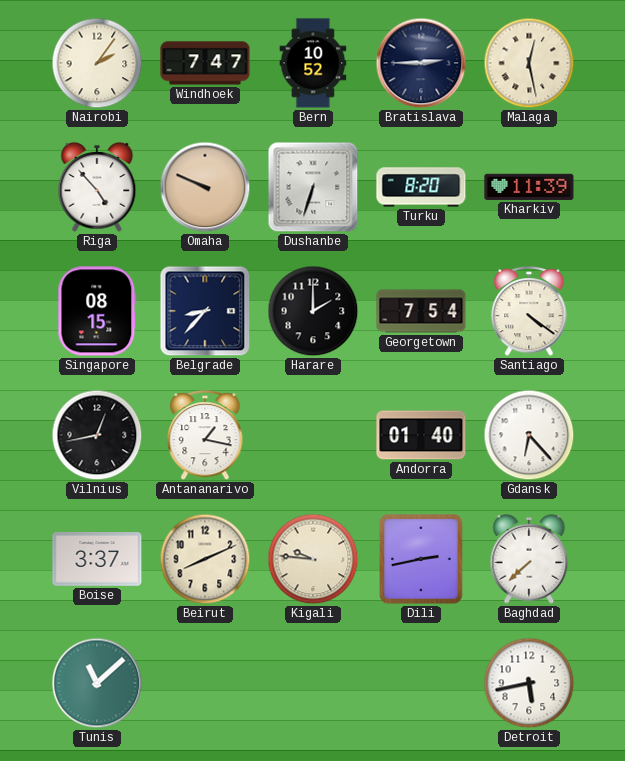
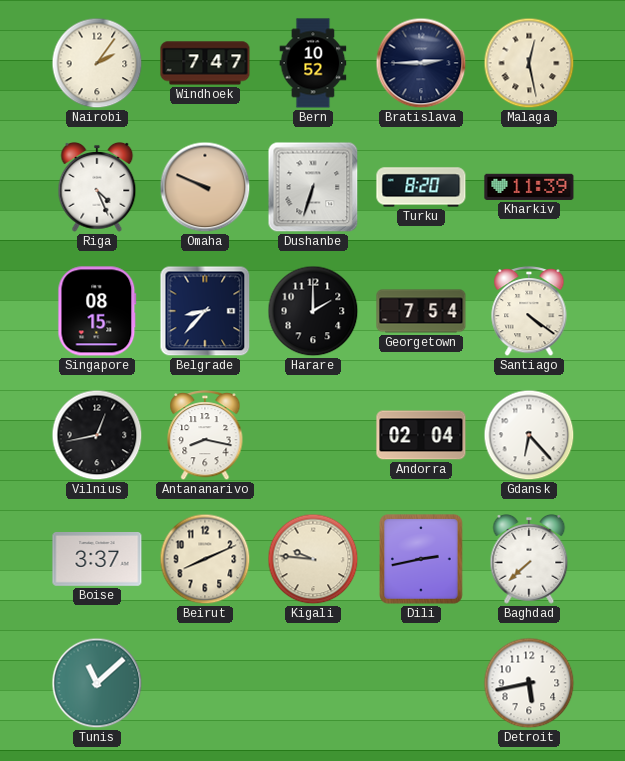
Riga: 4:53 -> 4:26 (97, 188)
Antananarivo: 1:17 -> 8:17 (205, 436)
Andorra: 01:40 -> 02:04 (421, 435)
